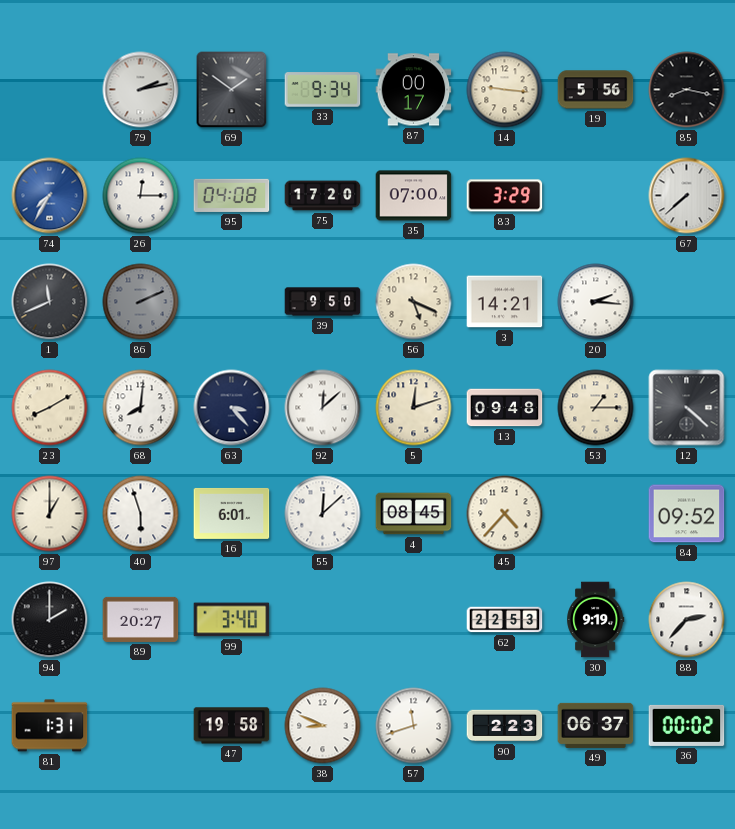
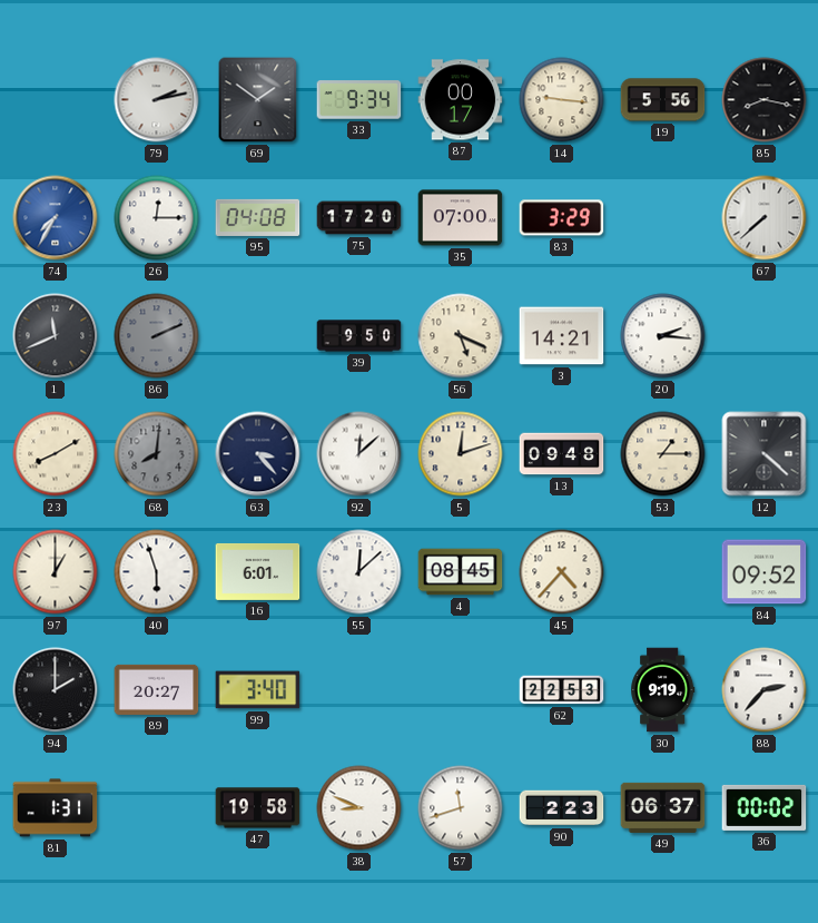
68 dial: white -> grey (157, 454)
